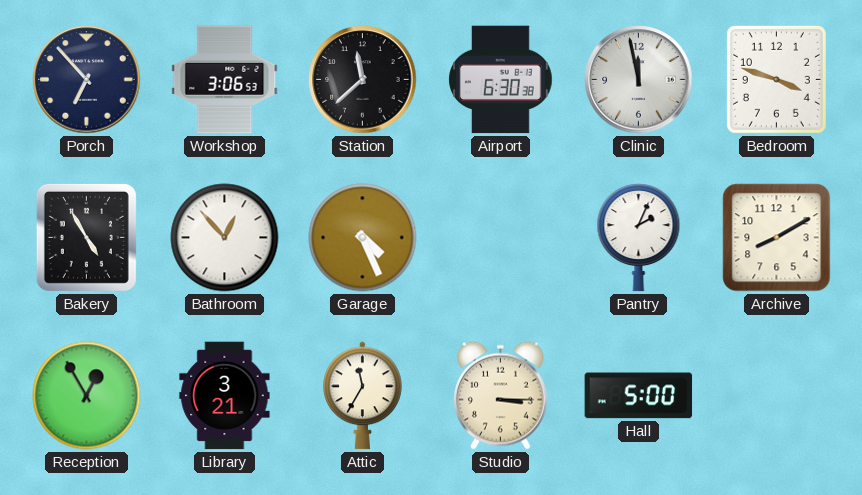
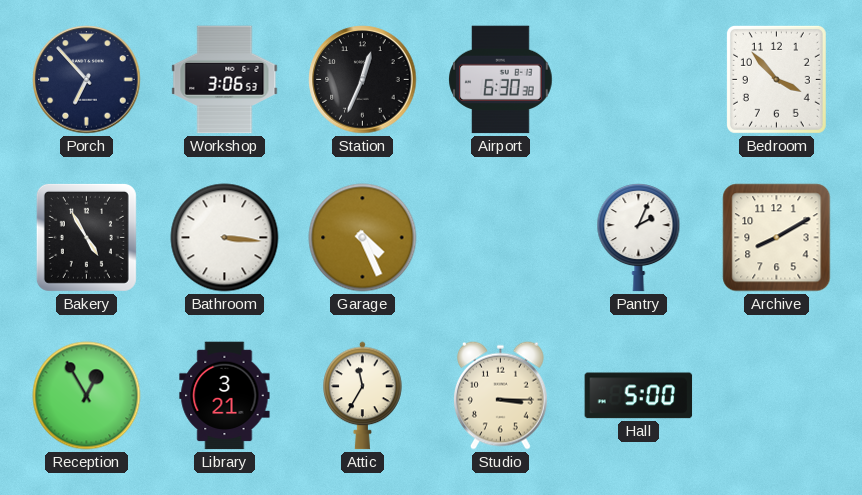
Station: 11:38 -> 12:34 (363, 80)
Clinic: 11:58 -> none (639, 80)
Bedroom: 3:48 -> 3:53 (776, 79)
Bathroom: 12:53 -> 3:16 (225, 238)
